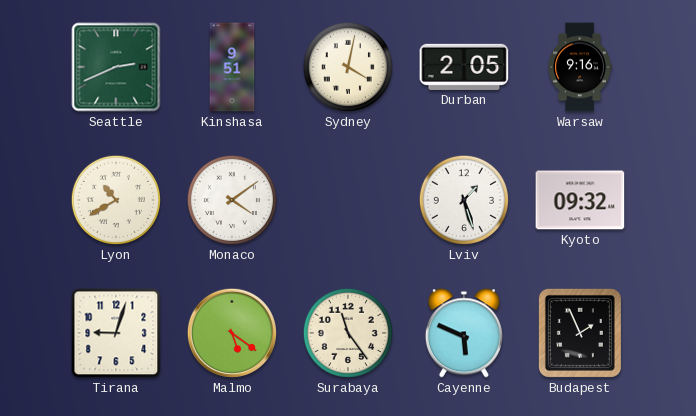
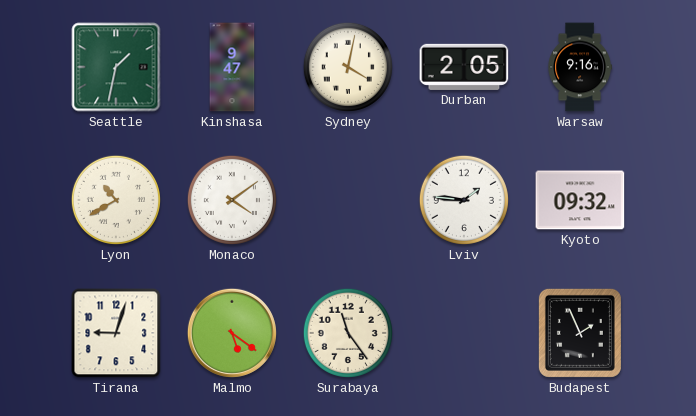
Seattle: 2:41 -> 1:32 (116, 67)
Kinshasa: 9:51 -> 9:47 (232, 67)
Lviv: 1:27 -> 1:46 (464, 200)
Cayenne: 5:49 -> none (464, 333)
